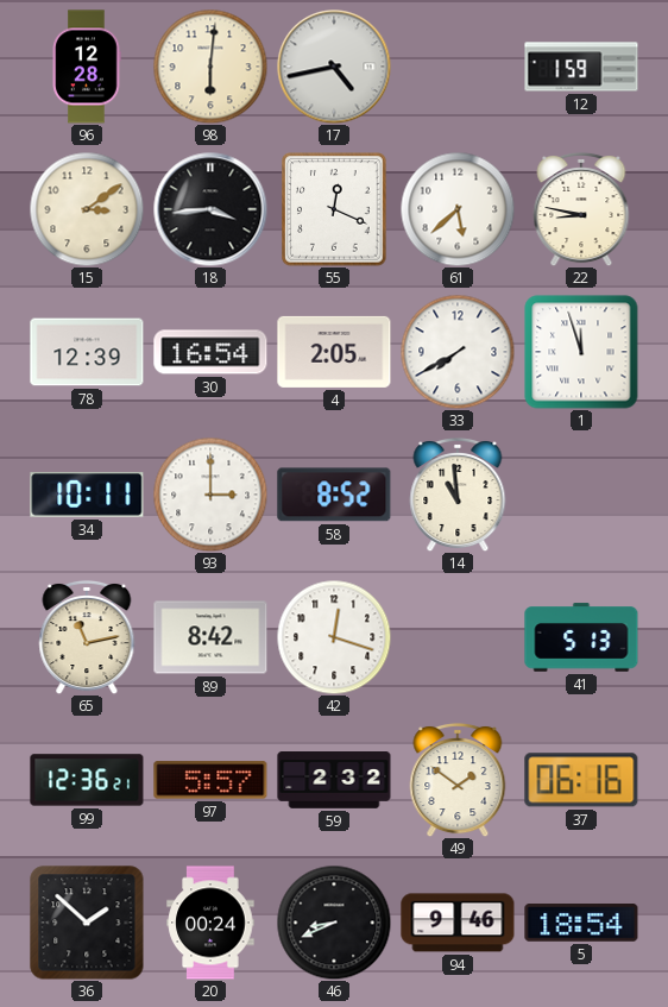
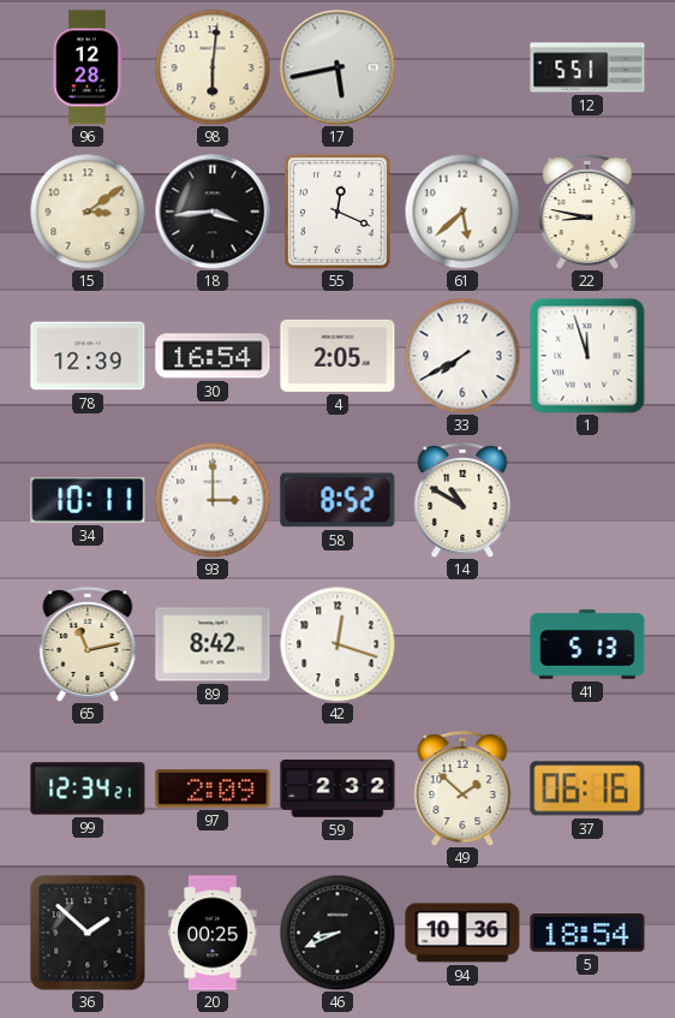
17: 4:43 -> 5:43 (337, 67)
12: 1:59 -> 5:51 (587, 67)
14: 10:59 -> 10:50 (462, 500)
99: 12:36 -> 12:34 (88, 788)
97: 5:57 -> 2:09 (213, 788)
49: 1:51 -> 1:52 (462, 788)
20: 00:24 -> 00:25 (213, 933)
94: 9:46 -> 10:36 (462, 933)
